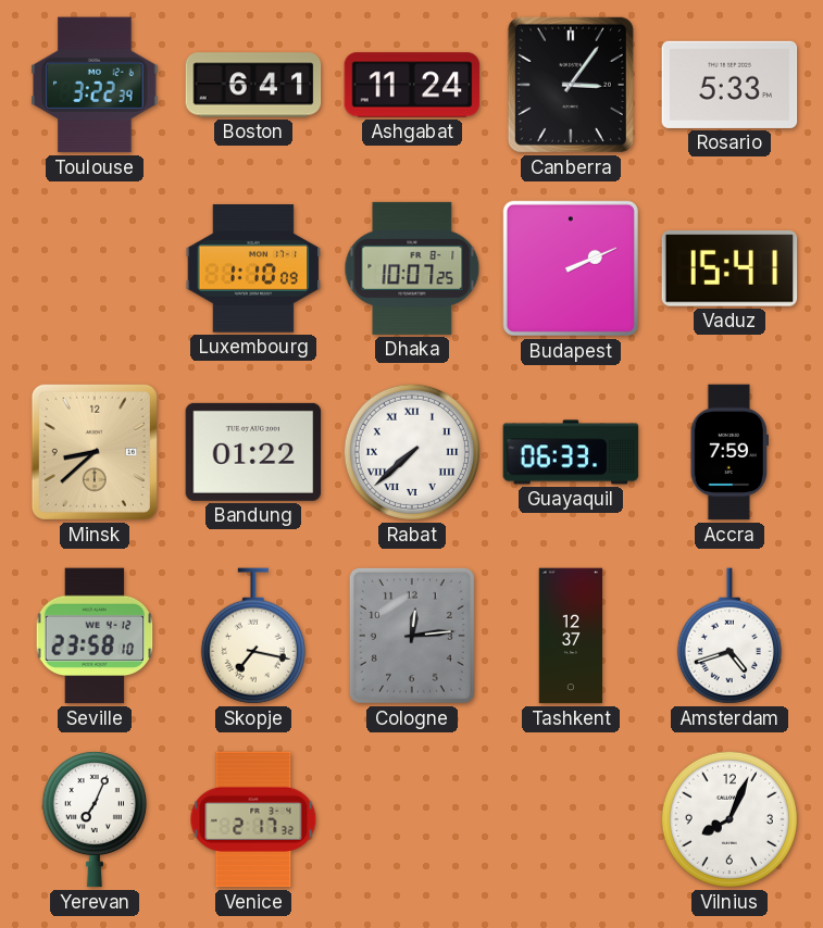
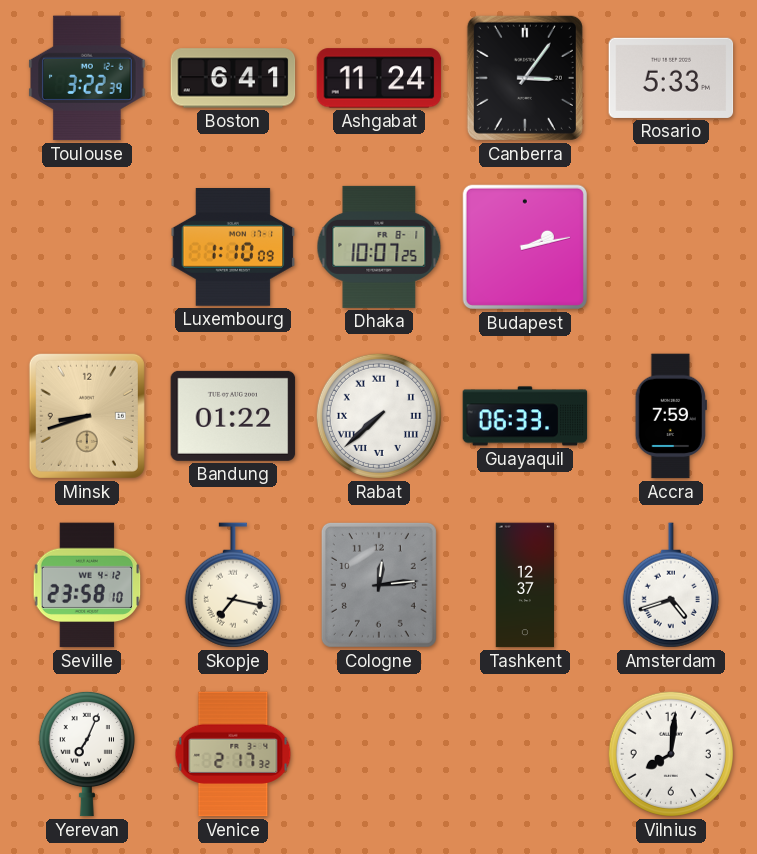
Budapest: 2:11 -> 2:13 (525, 247)
Vaduz: 15:41 -> none (730, 268)
Minsk: 8:38 -> 8:42 (87, 416)
Vilnius: 8:04 -> 8:01 (671, 754)
